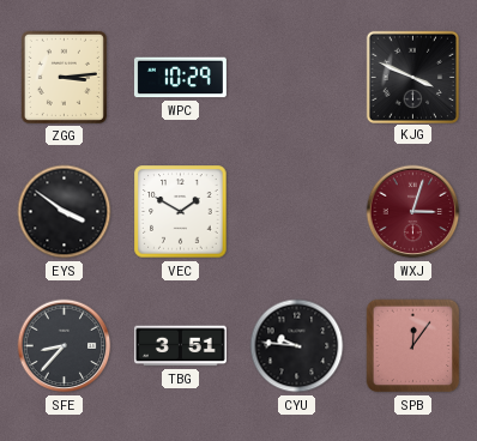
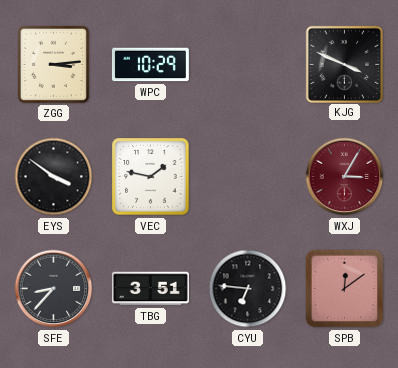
VEC: 1:50 -> 1:47 (151, 177)
WXJ: 3:03 -> 3:05 (345, 177)
CYU: 9:46 -> 6:46 (248, 289)
SPB: 12:06 -> 12:09 (345, 289)
